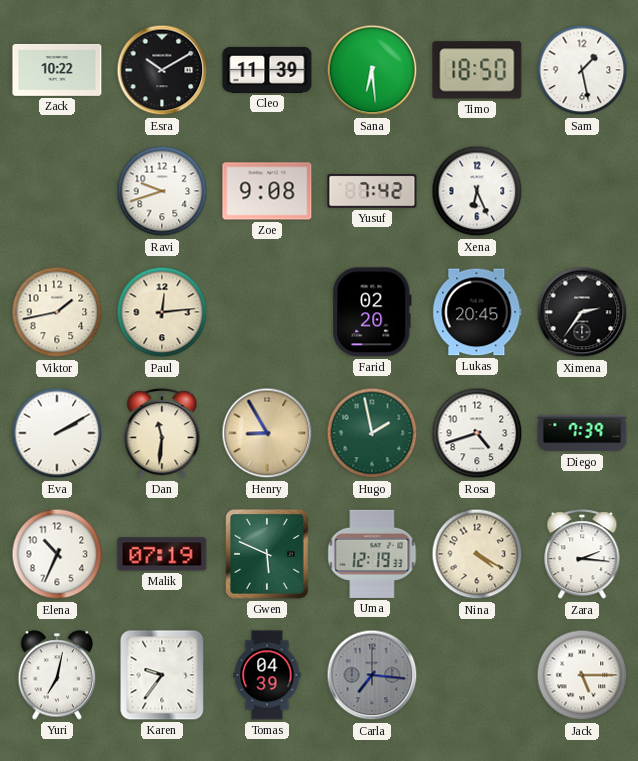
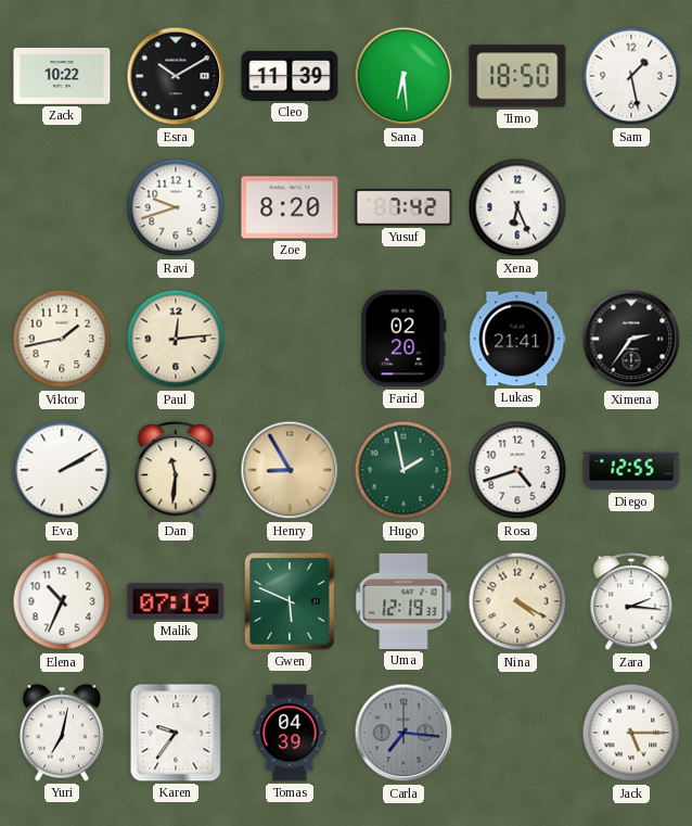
Zoe: 9:08 -> 8:20 (290, 207)
Lukas: 20:45 -> 21:41 (517, 339)
Diego: 7:39 -> 12:55 (631, 470)
